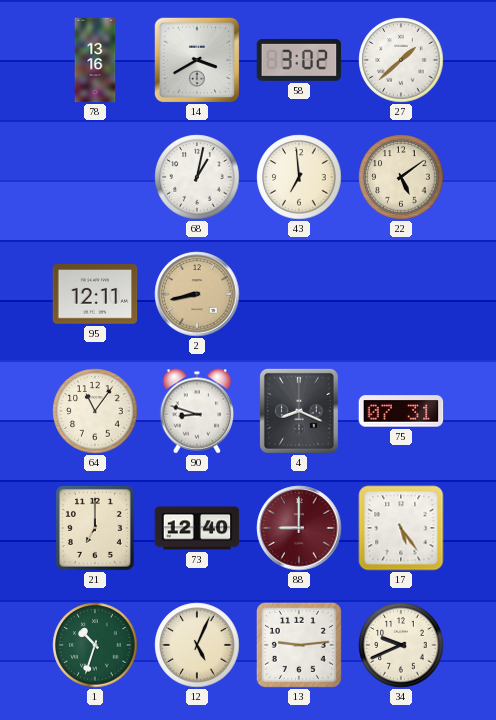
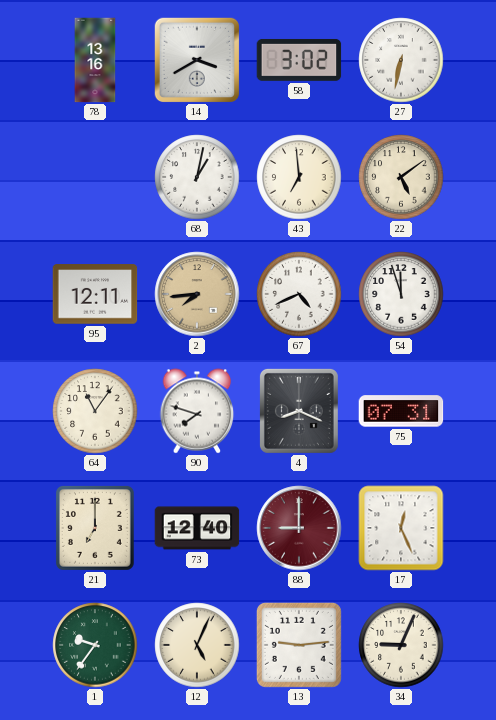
27: 1:38 -> 6:32 (401, 60)
2: 8:43 -> 7:44 (197, 294)
67: none -> 4:41 (299, 294)
54: none -> 11:57 (401, 294)
90: 8:48 -> 7:48 (197, 411)
17: 5:24 -> 12:26 (401, 528)
1: 10:33 -> 9:36 (95, 645)
34: 9:41 -> 9:04 (401, 645)
